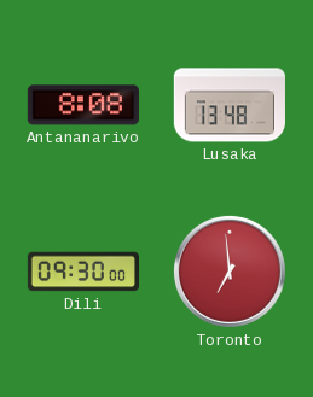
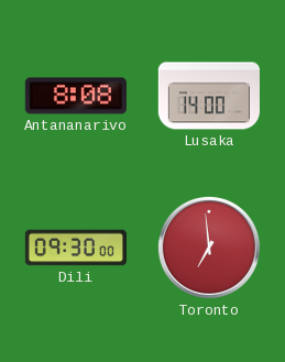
Lusaka: 13:48 -> 14:00 (209, 96)
